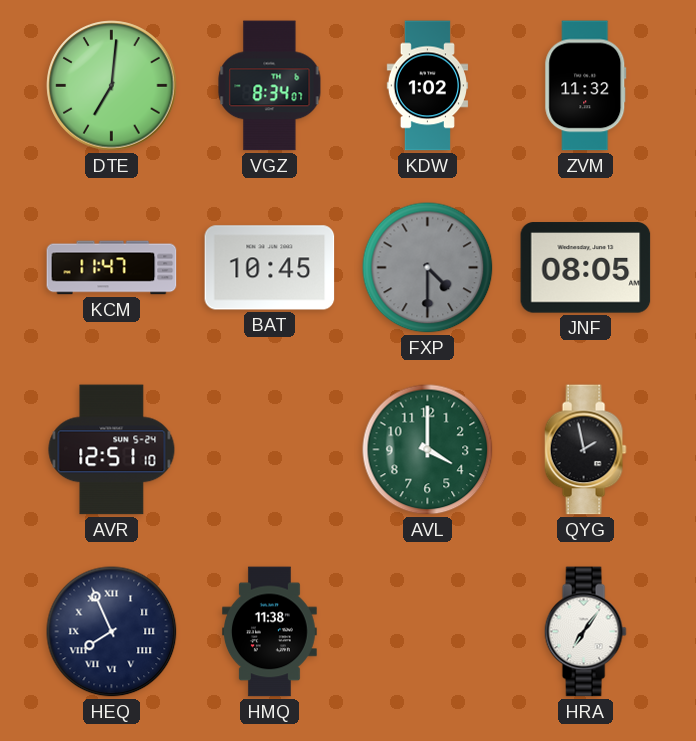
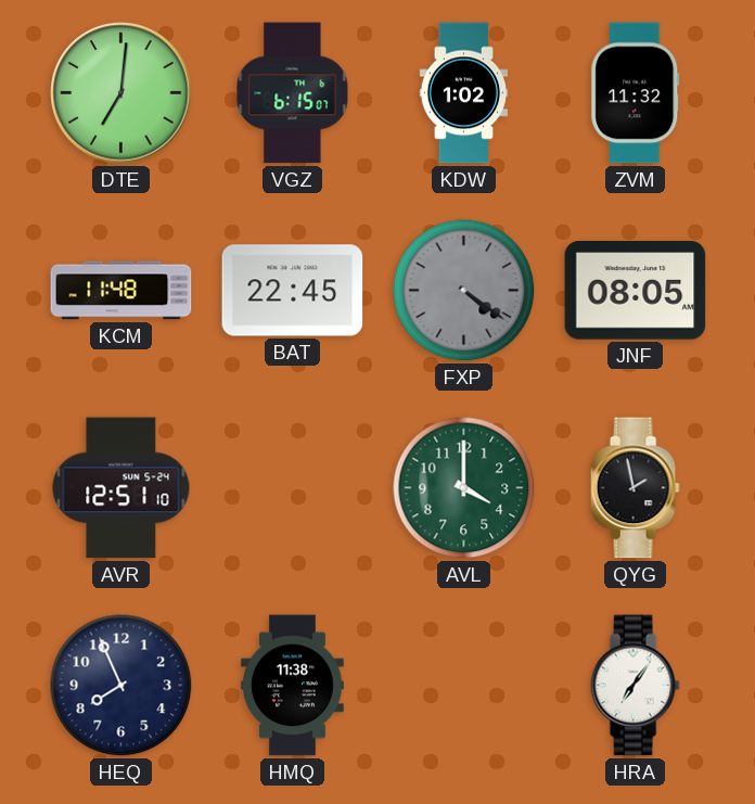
VGZ: 8:34 -> 6:15 (293, 93)
KCM: 11:47 -> 11:48 (121, 291)
BAT: 10:45 -> 22:45 (293, 291)
FXP: 4:30 -> 4:21 (464, 291)
HEQ numerals: Roman -> Arabic (121, 686)
